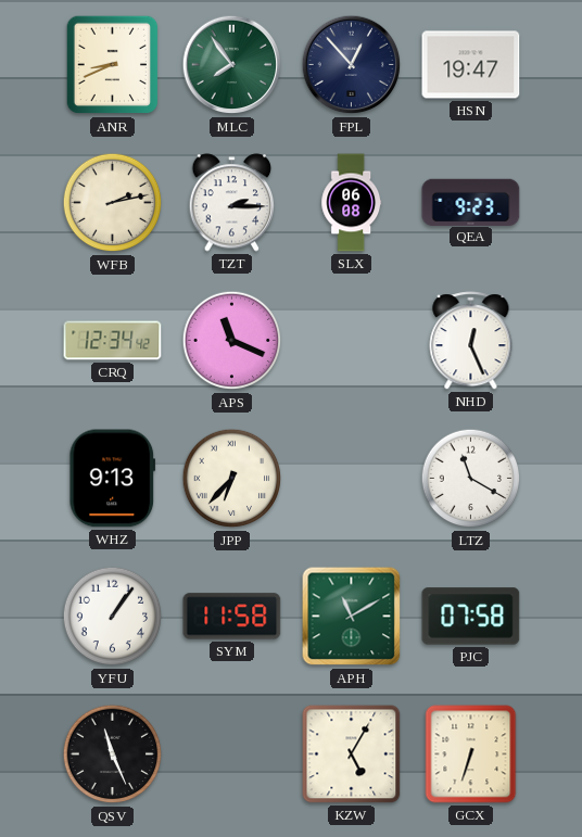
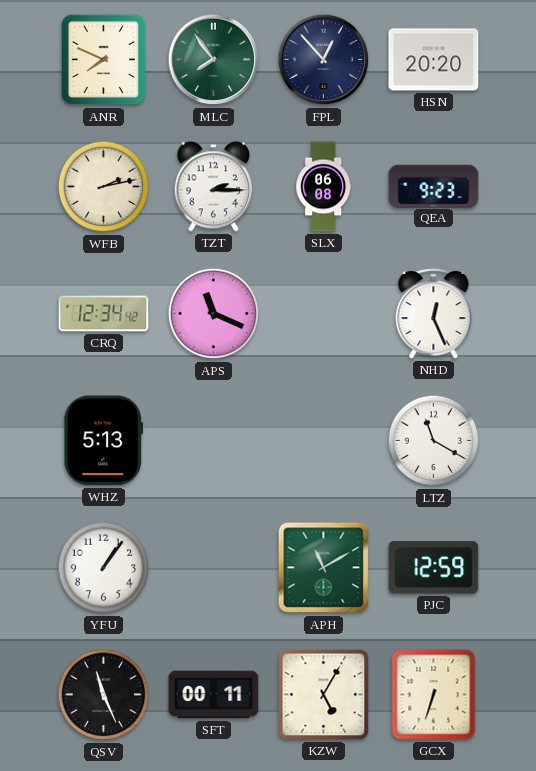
ANR: 8:41 -> 7:49 (104, 60)
HSN: 19:47 -> 20:20 (434, 60)
WHZ: 9:13 -> 5:13 (104, 441)
JPP: 6:37 -> none (232, 479)
SYM: 11:58 -> none (232, 617)
PJC: 07:58 -> 12:59 (434, 568)
SFT: none -> 00:11 (214, 695)
